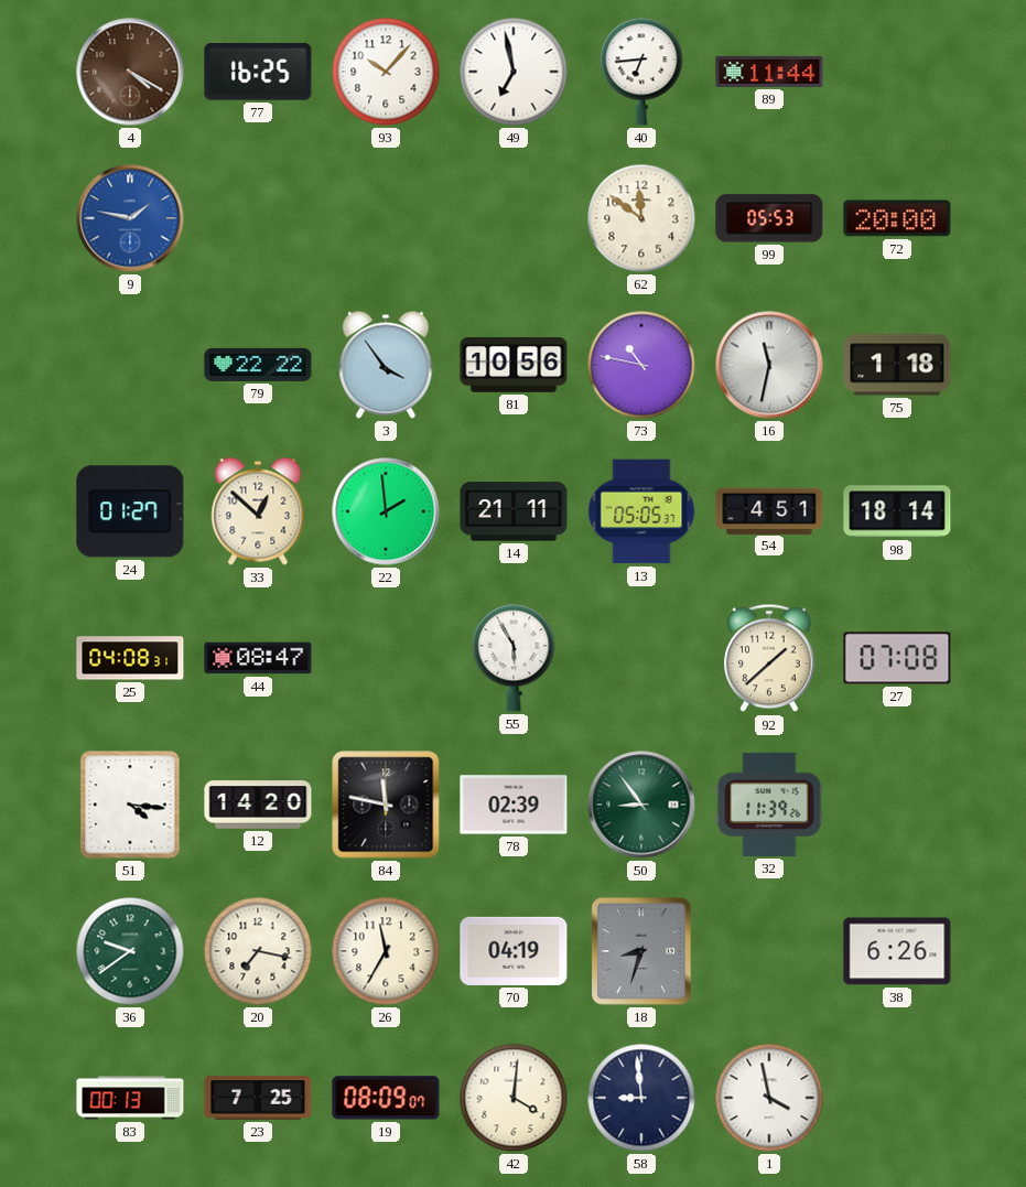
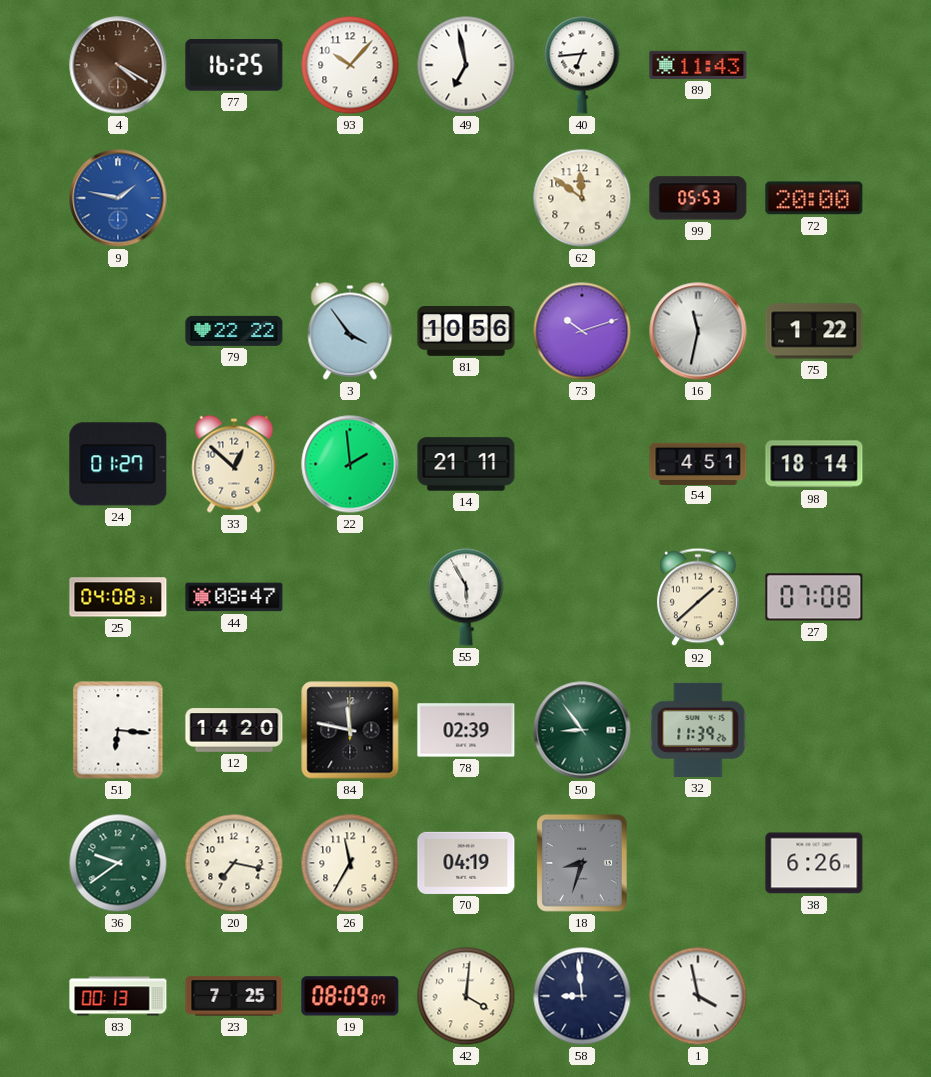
89: 11:44 -> 11:43 (698, 65)
73: 10:47 -> 10:12 (582, 331)
75: 1:18 -> 1:22 (814, 331)
13: 05:05 -> none (641, 511)
51: 4:16 -> 6:16 (118, 730)
